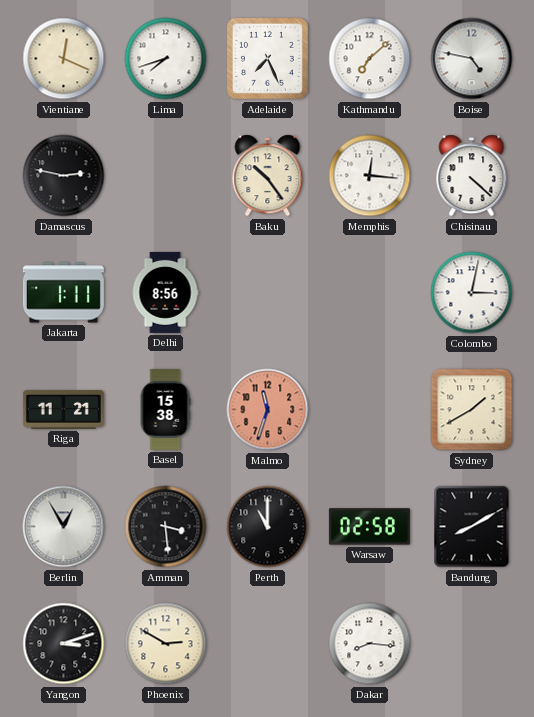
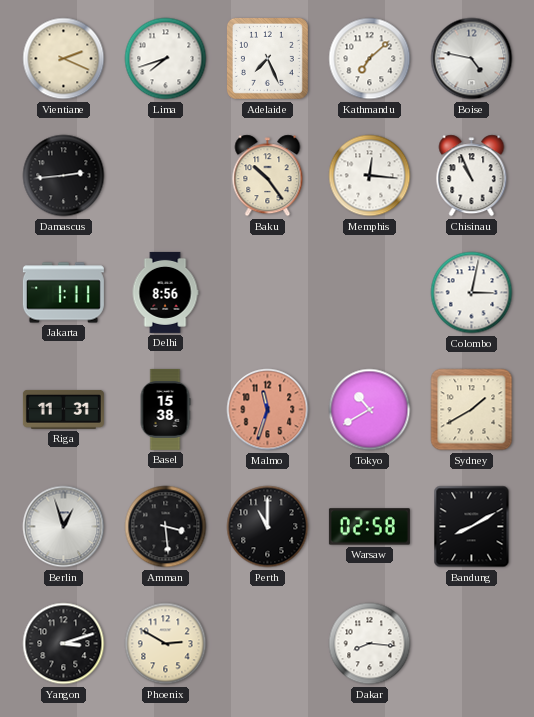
Vientiane: 12:19 -> 2:19 (64, 59)
Damascus: 2:47 -> 2:44 (64, 176)
Chisinau: 4:22 -> 10:56 (472, 176)
Riga: 11:21 -> 11:31 (63, 409)
Tokyo: none -> 10:40 (370, 410)
Berlin: 12:55 -> 12:57 (64, 527)
